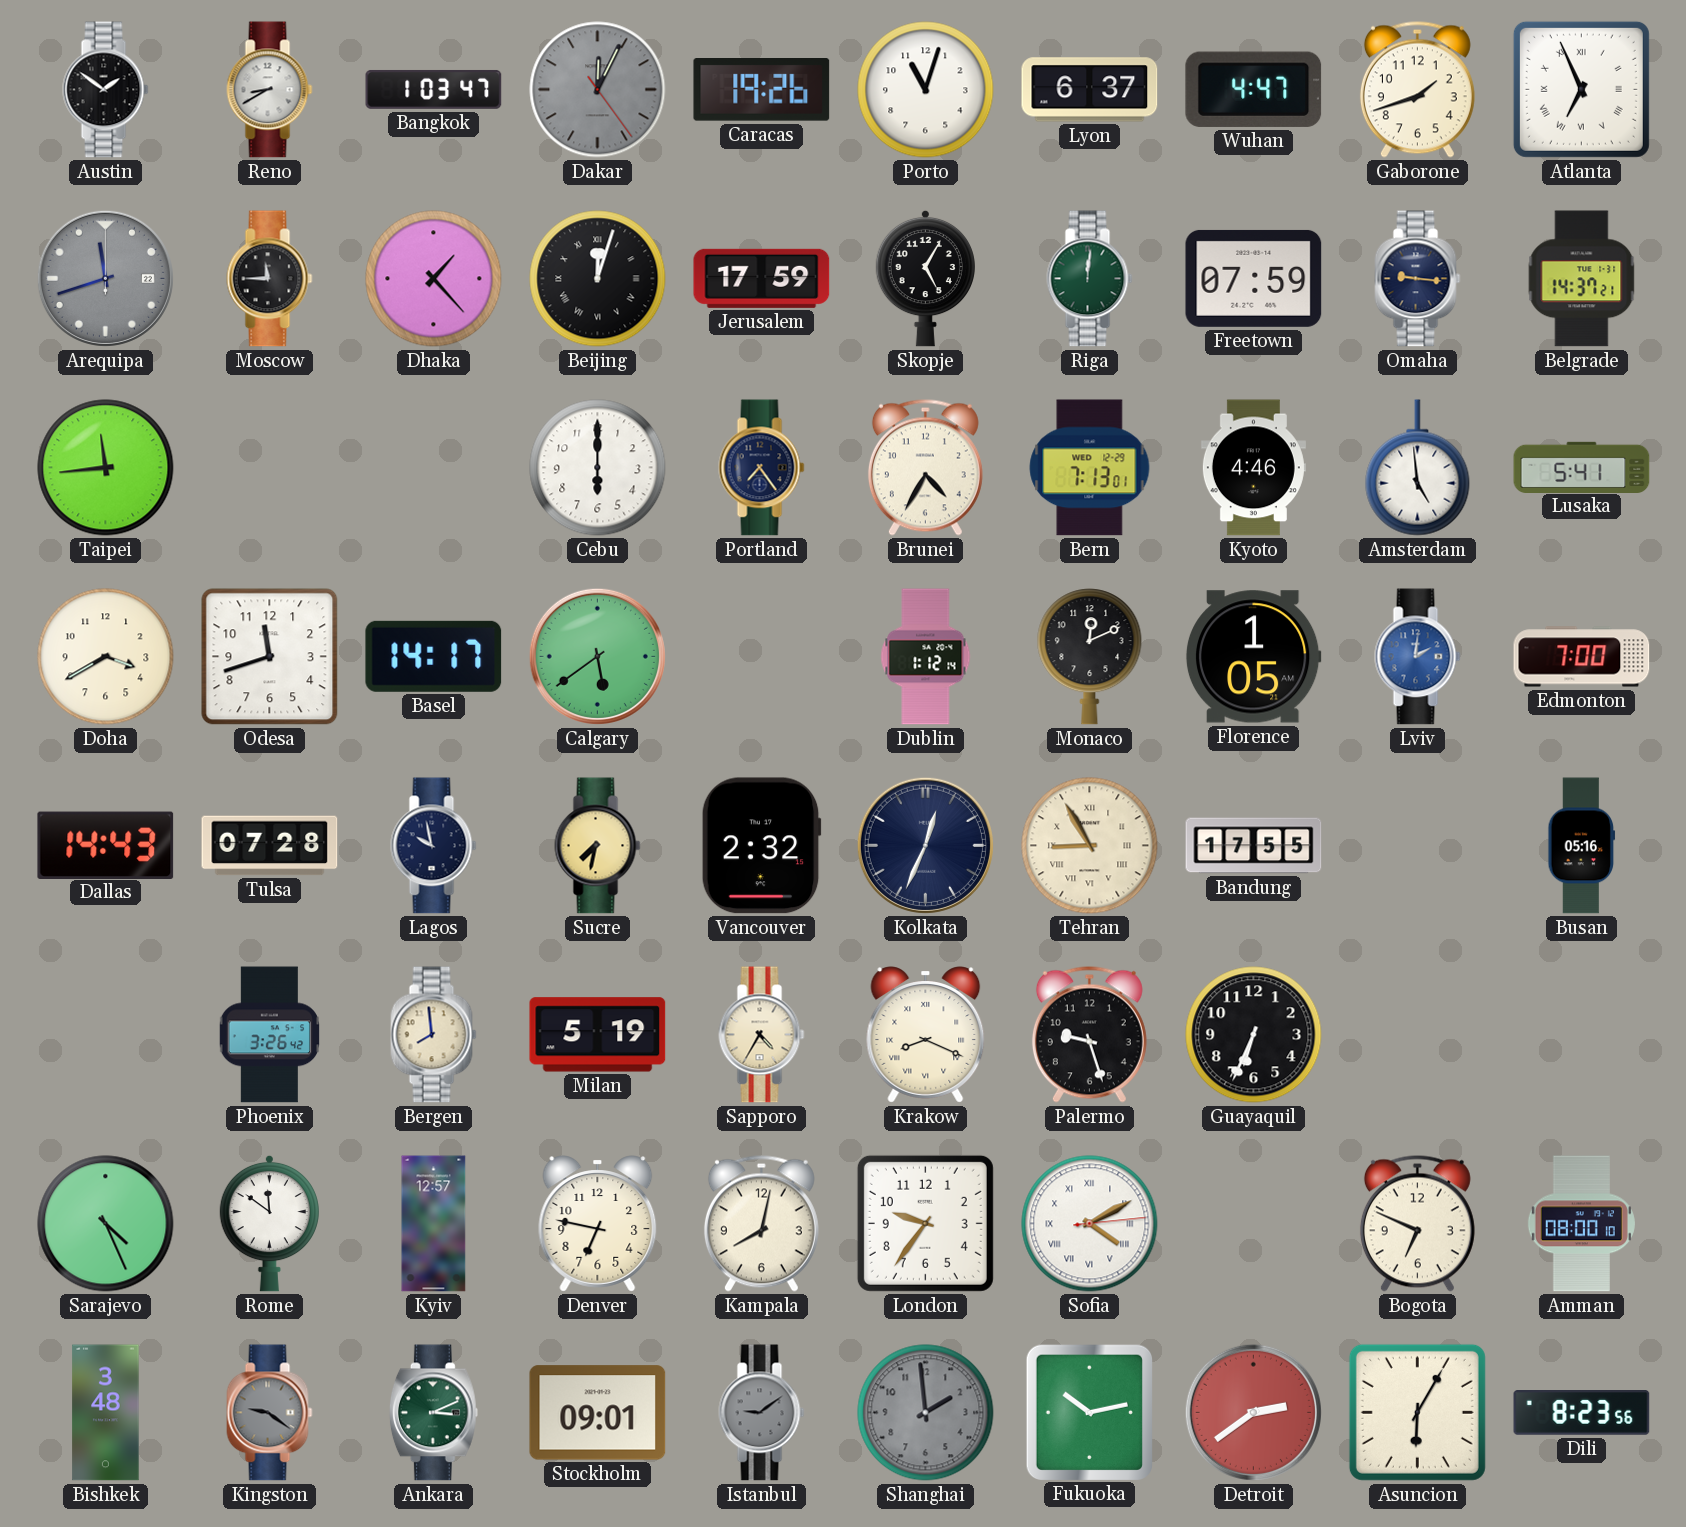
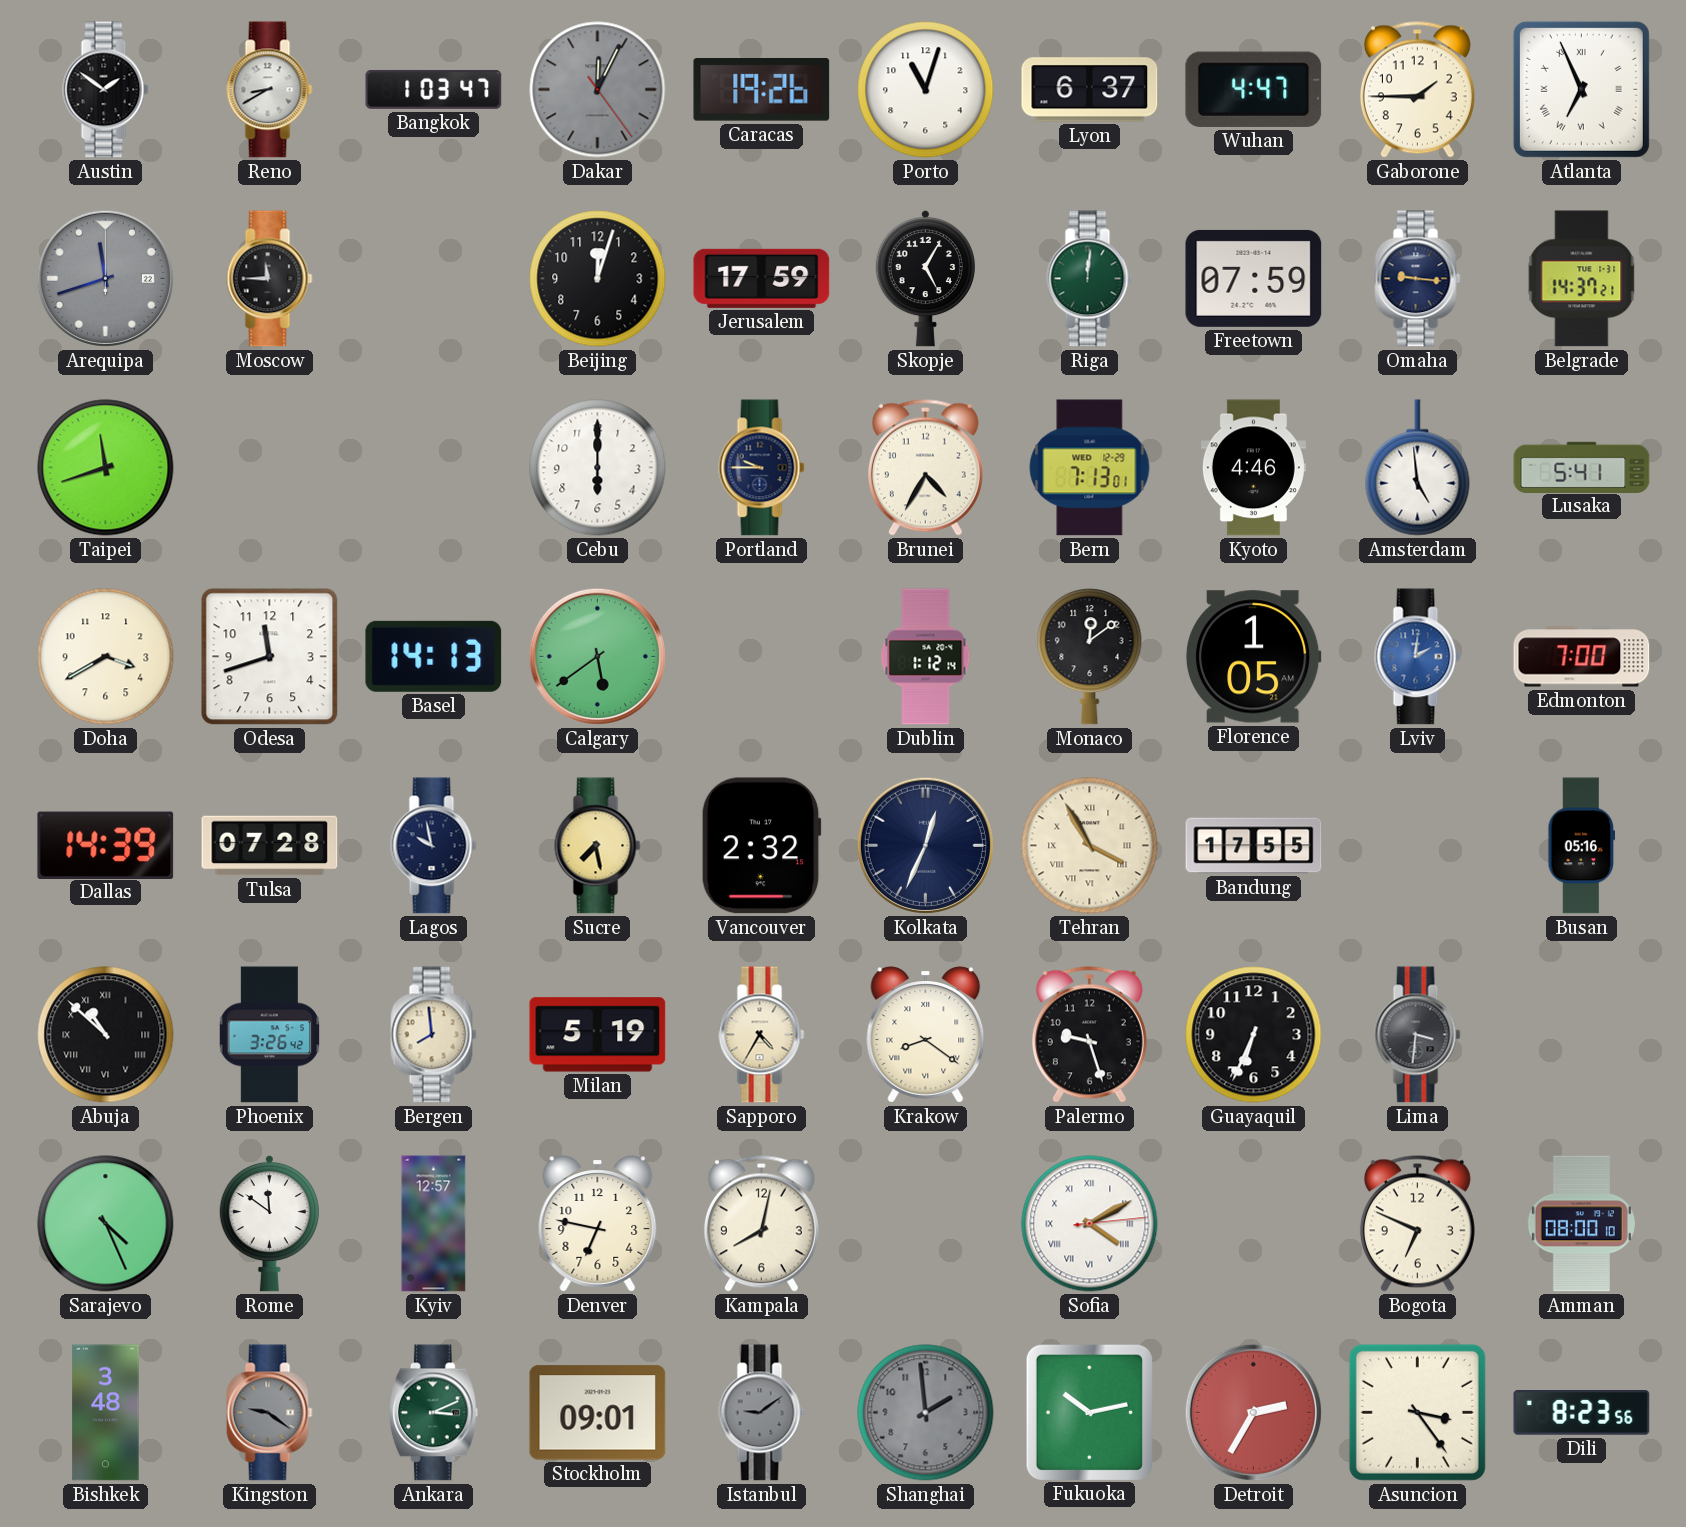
Gaborone: 1:42 -> 1:45 (1417, 89)
Dhaka: 1:23 -> none (434, 279)
Beijing numerals: Roman -> Arabic (598, 279)
Taipei: 11:44 -> 11:42 (106, 468)
Portland: 7:24 -> 9:45 (762, 468)
Basel: 14:17 -> 14:13 (434, 656)
Monaco: 12:11 -> 12:09 (1090, 657)
Dallas: 14:43 -> 14:39 (106, 845)
Sucre: 7:32 -> 7:28 (598, 846)
Tehran: 8:55 -> 3:55 (1090, 846)
Abuja: none -> 10:52 (106, 1035)
Krakow: 8:19 -> 8:21 (926, 1035)
Lima: none -> 3:31 (1418, 1035)
London: 9:36 -> none (925, 1223)
Detroit: 2:39 -> 2:35 (1253, 1412)
Asuncion: 6:05 -> 3:24 (1417, 1412)
